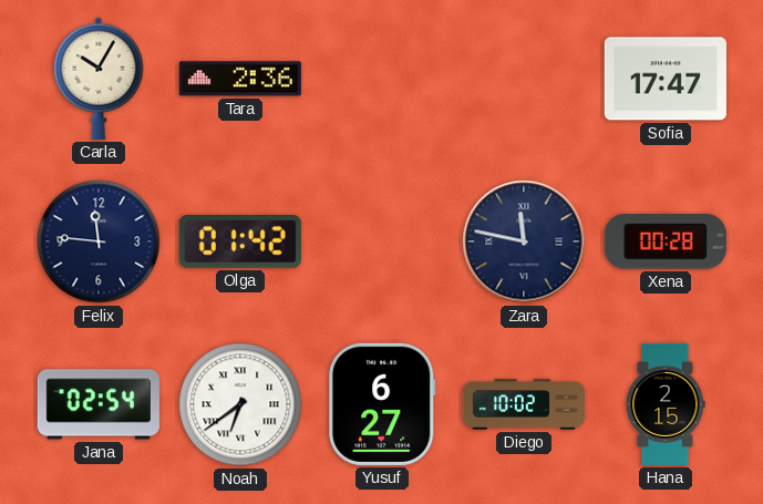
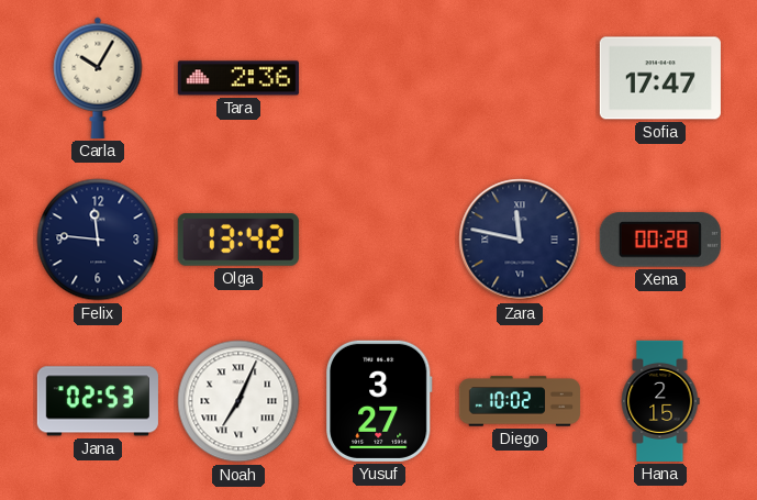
Olga: 01:42 -> 13:42 (238, 241)
Jana: 02:54 -> 02:53 (98, 401)
Noah: 6:39 -> 7:04 (238, 401)
Yusuf: 6:27 -> 3:27 (379, 401)
